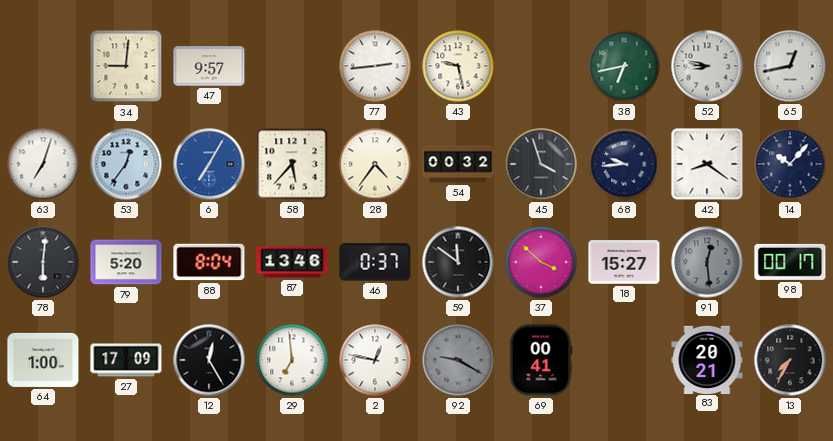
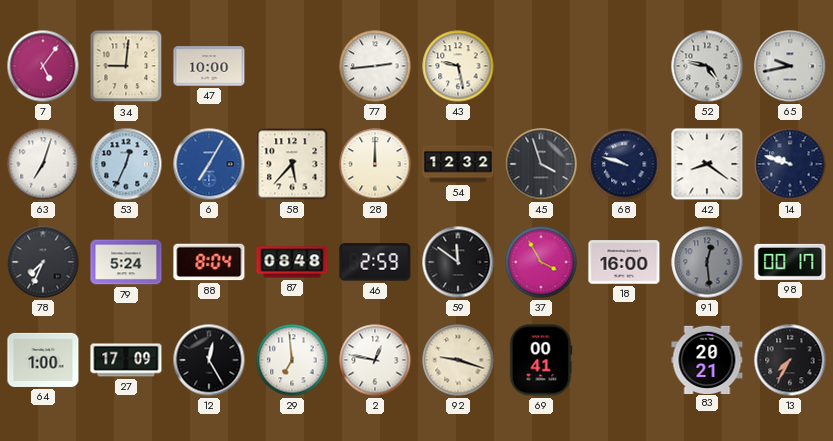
7: none -> 5:06 (43, 66)
47: 9:57 -> 10:00 (209, 66)
38: 6:43 -> none (624, 66)
52: 8:47 -> 4:47 (707, 66)
65: 12:43 -> 9:43 (790, 66)
53: 12:36 -> 12:34 (126, 164)
28: 4:36 -> 12:00 (375, 164)
54: 00:32 -> 12:32 (458, 164)
68: 9:44 -> 9:48 (624, 164)
14: 10:07 -> 9:48 (790, 164)
78: 6:01 -> 7:34 (43, 262)
79: 5:20 -> 5:24 (126, 262)
87: 13:46 -> 08:48 (292, 262)
46: 0:37 -> 2:59 (375, 262)
37: 3:52 -> 3:55 (541, 262)
18: 15:27 -> 16:00 (624, 262)
92: 9:20 -> 9:18 (458, 360)
92 dial: grey -> cream (458, 360)
